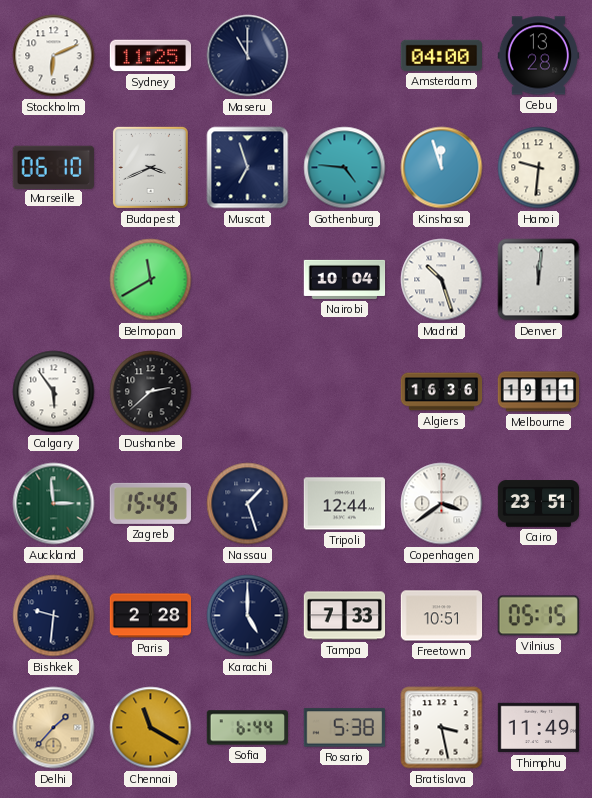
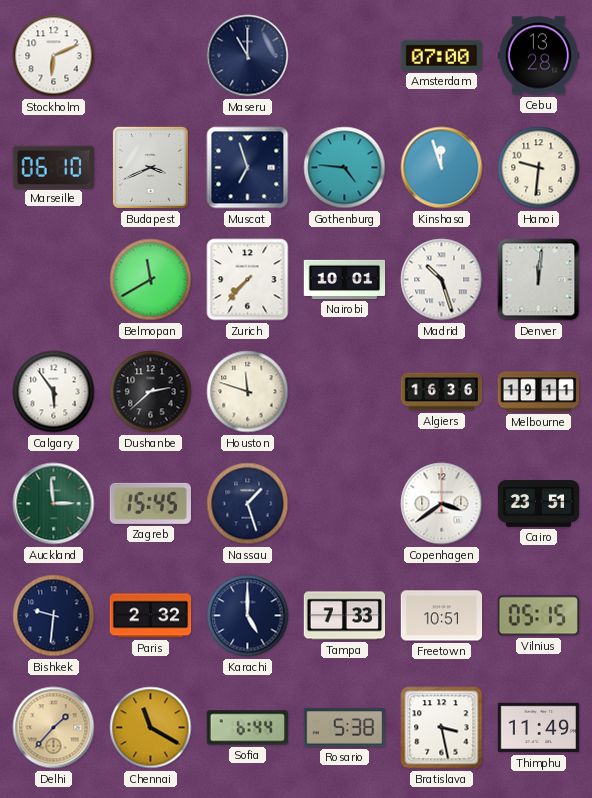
Sydney: 11:25 -> none (151, 56)
Amsterdam: 04:00 -> 07:00 (441, 55)
Zurich: none -> 7:37 (248, 280)
Nairobi: 10:04 -> 10:01 (345, 279)
Houston: none -> 11:48 (248, 392)
Tripoli: 12:44 -> none (344, 504)
Paris: 2:28 -> 2:32 (151, 616)
